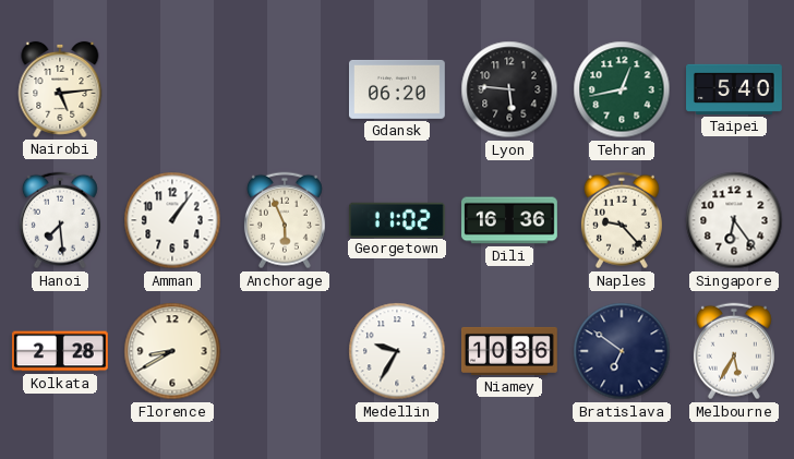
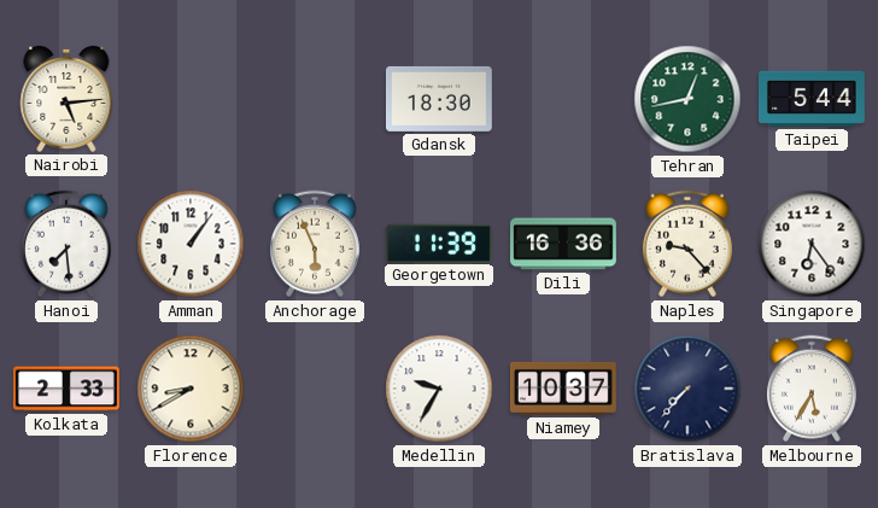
Gdansk: 06:20 -> 18:30 (439, 99)
Lyon: 5:46 -> none (509, 89)
Taipei: 5:40 -> 5:44 (813, 99)
Georgetown: 11:02 -> 11:39 (439, 243)
Kolkata: 2:28 -> 2:33 (66, 389)
Niamey: 10:36 -> 10:37 (564, 389)
Bratislava: 6:51 -> 7:37 (687, 389)
